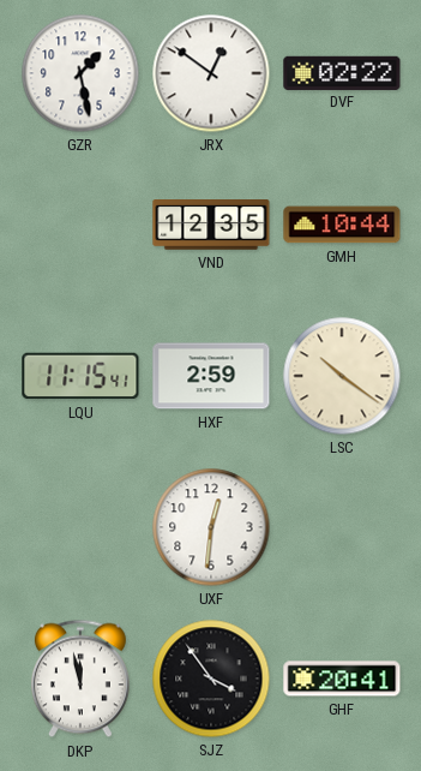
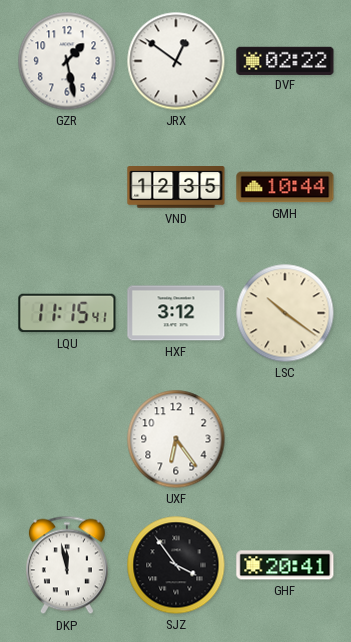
HXF: 2:59 -> 3:12 (176, 313)
UXF: 12:31 -> 6:24 (176, 439)
